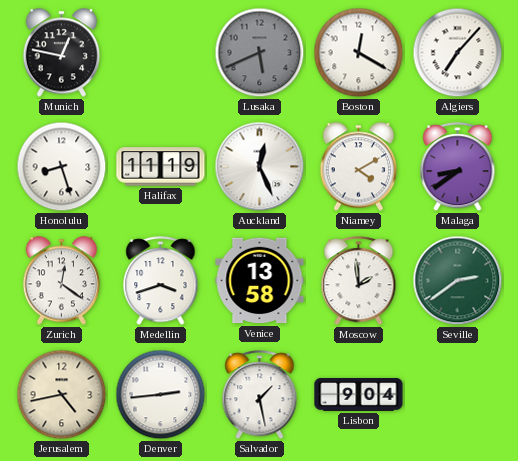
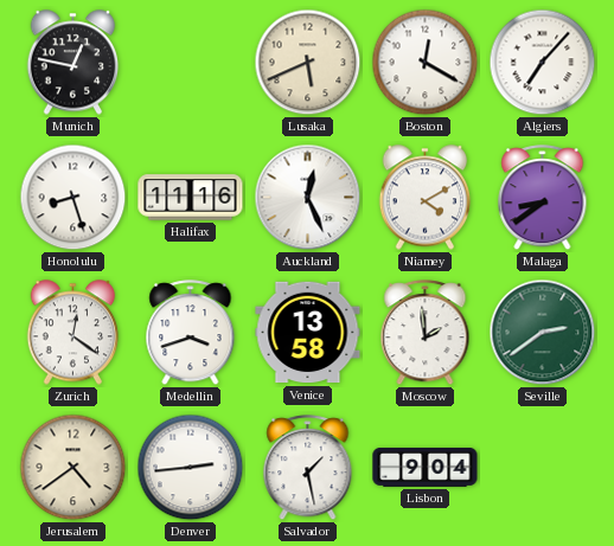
Lusaka dial: grey -> cream (308, 63)
Halifax: 11:19 -> 11:16 (191, 198)
Jerusalem: 4:43 -> 4:39 (73, 468)
